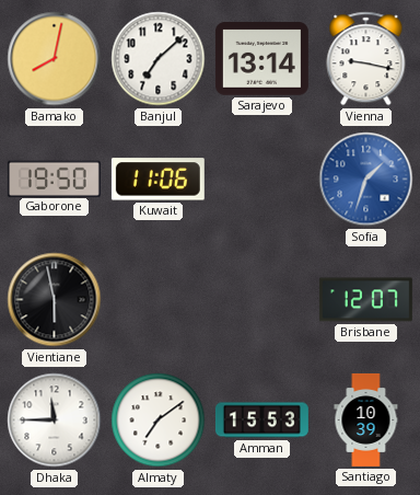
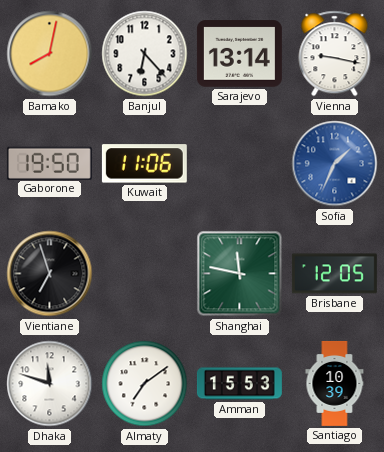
Banjul: 7:08 -> 6:23 (145, 54)
Sofia: 1:33 -> 1:34 (335, 164)
Vientiane: 5:58 -> 6:57 (50, 274)
Shanghai: none -> 11:47 (240, 274)
Brisbane: 12:07 -> 12:05 (334, 274)
Dhaka: 11:45 -> 11:48 (50, 384)
